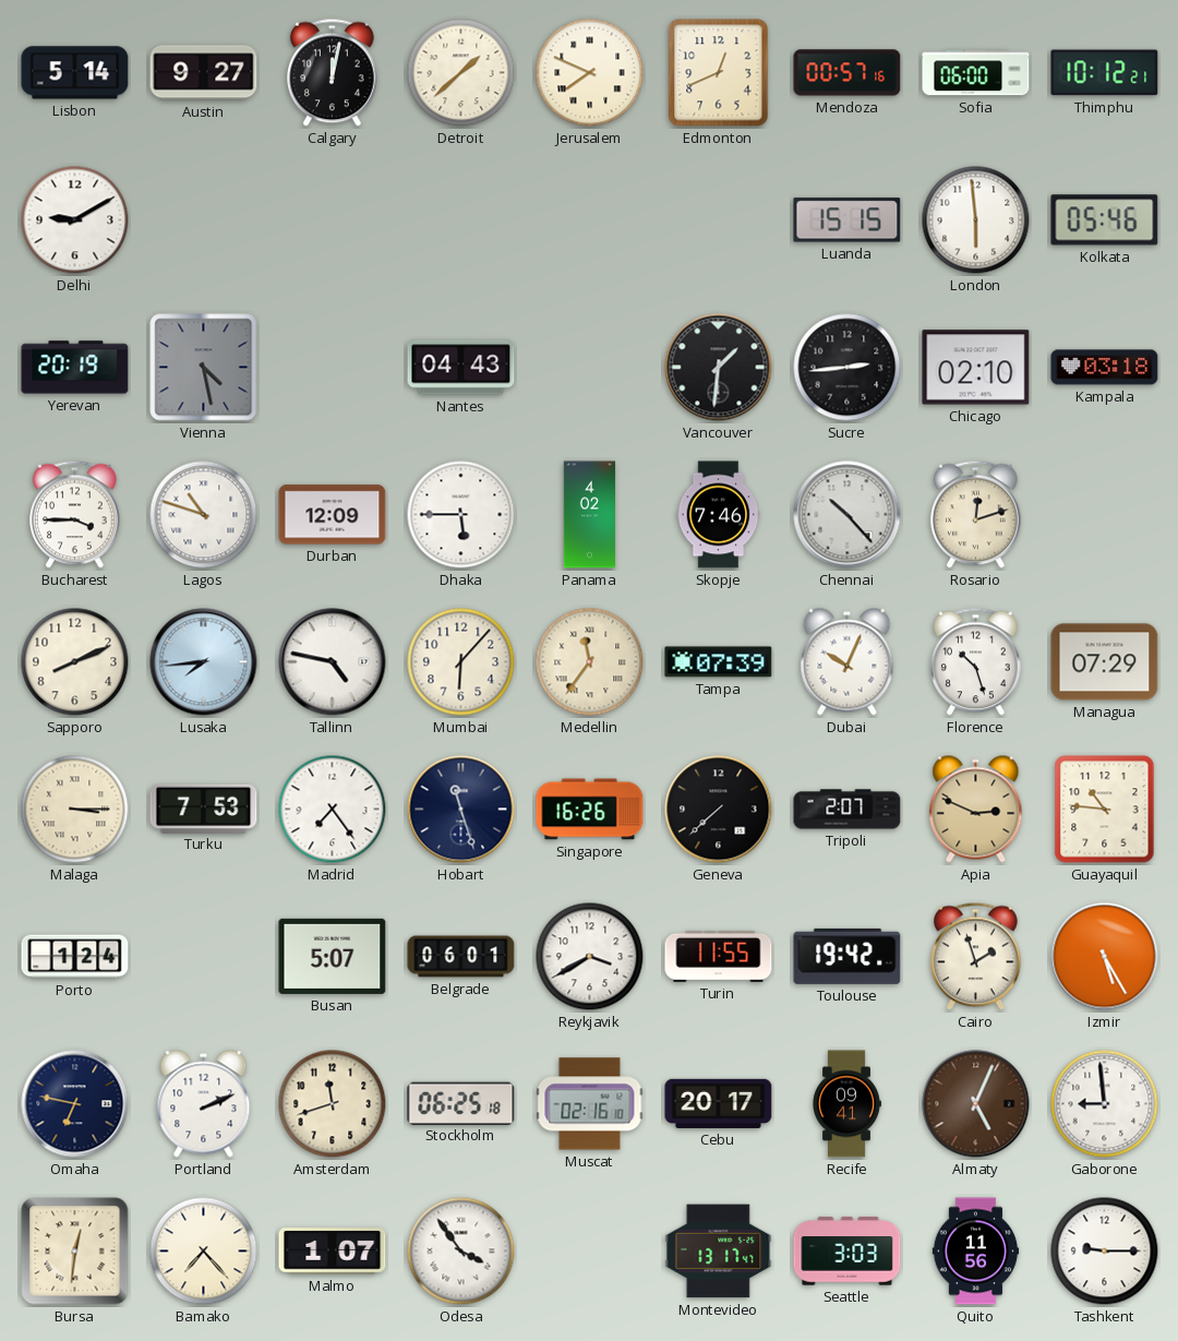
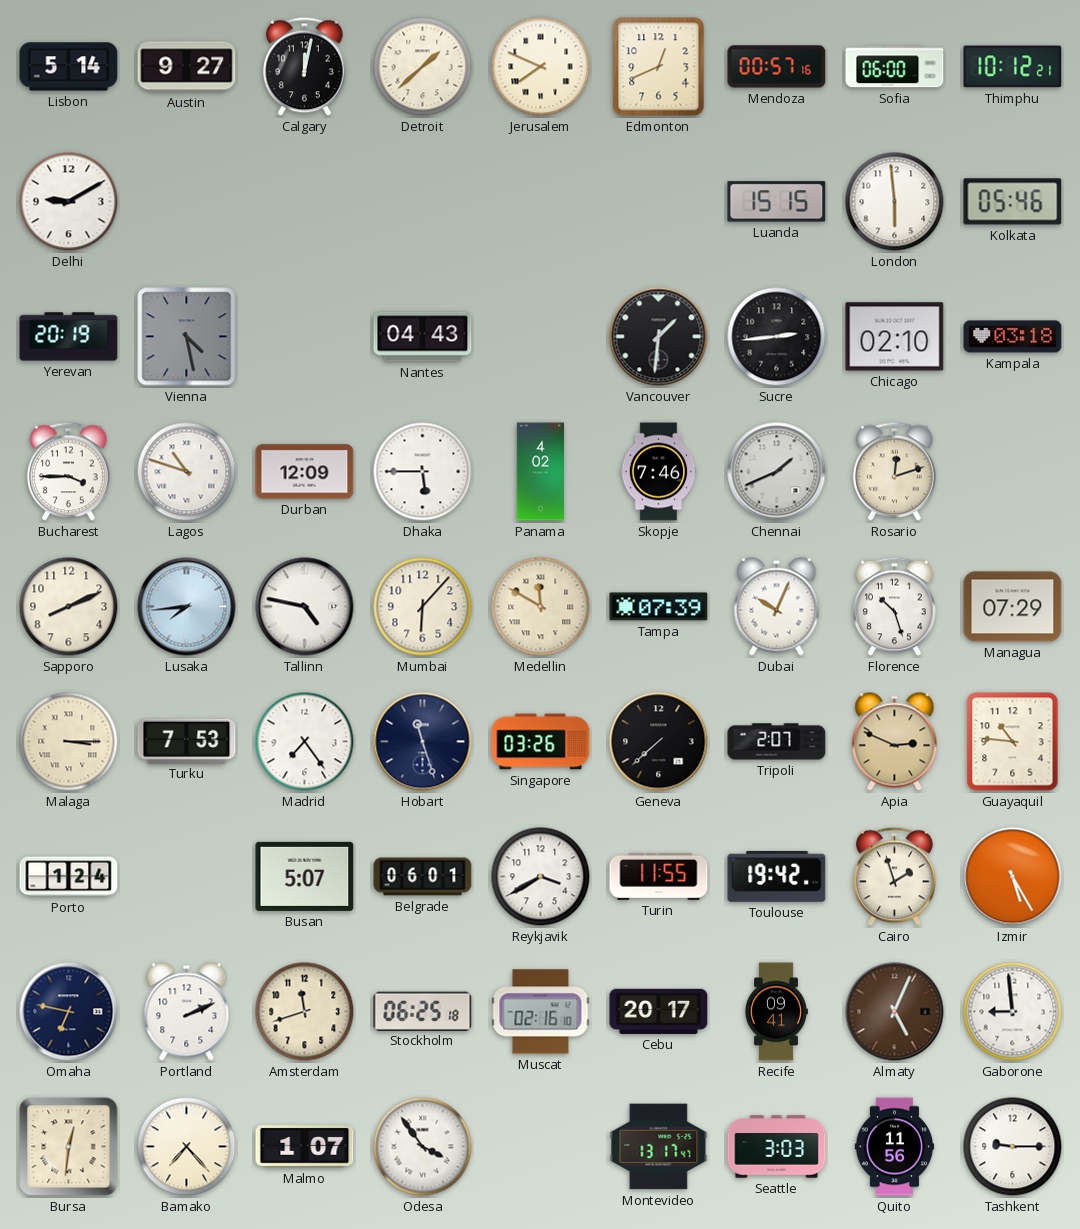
Chennai: 10:23 -> 1:41 (777, 472)
Medellin: 11:36 -> 11:50 (541, 607)
Singapore: 16:26 -> 03:26 (541, 742)
